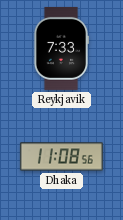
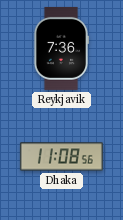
Reykjavik: 7:33 -> 7:36 (61, 48)
